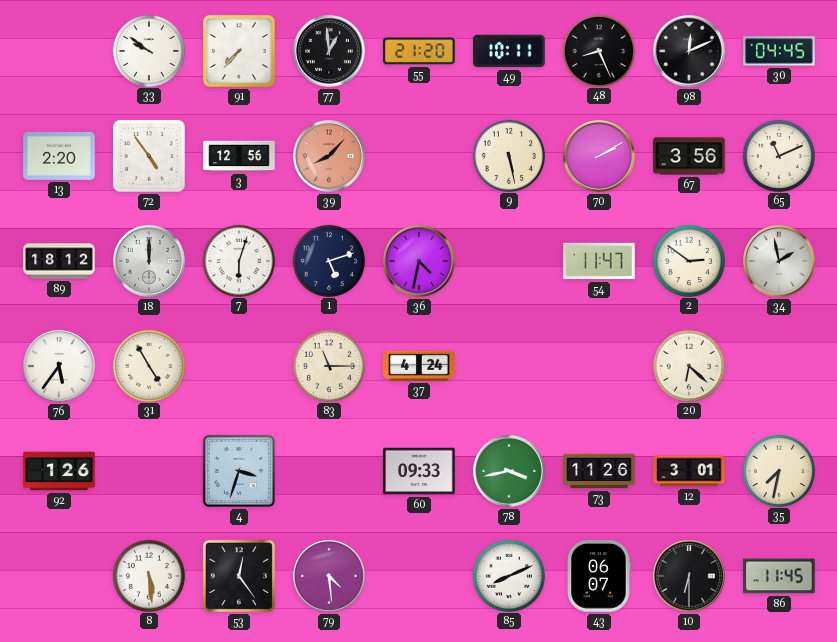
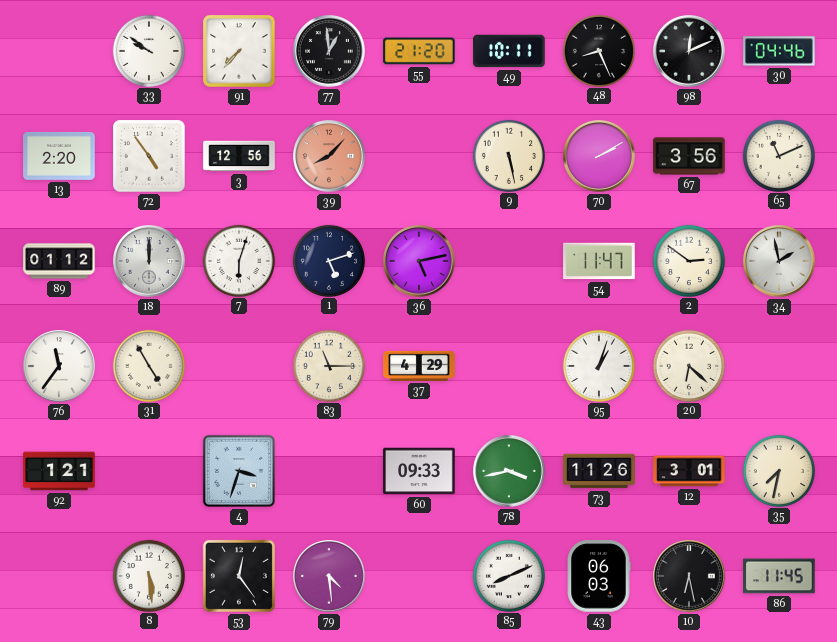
30: 04:45 -> 04:46 (779, 51)
89: 18:12 -> 01:12 (59, 261)
36: 4:32 -> 5:13 (419, 261)
76: 5:36 -> 11:36 (59, 366)
37: 4:24 -> 4:29 (419, 366)
95: none -> 1:03 (598, 365)
92: 1:26 -> 1:21 (59, 471)
43: 06:07 -> 06:03 (599, 576)
10: 6:30 -> 6:28 (689, 576)
